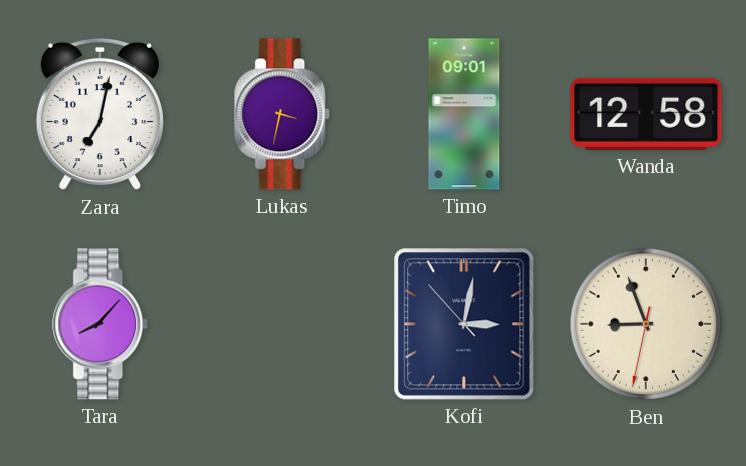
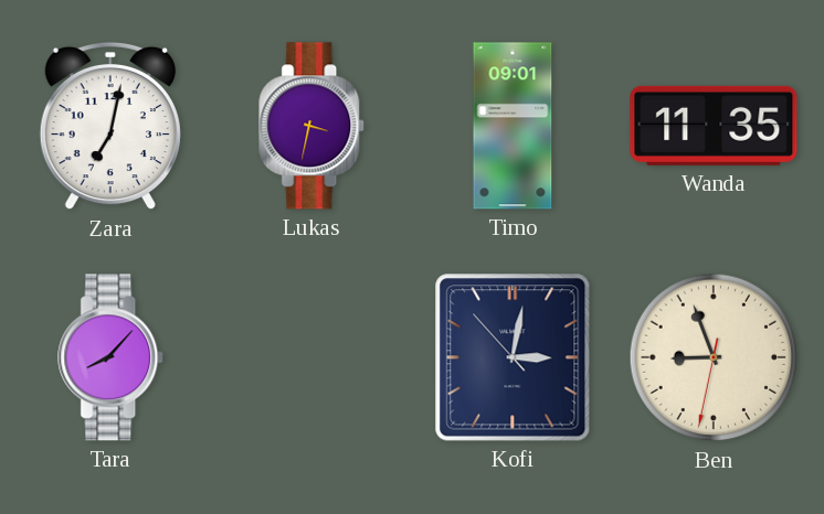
Wanda: 12:58 -> 11:35 (714, 126)
